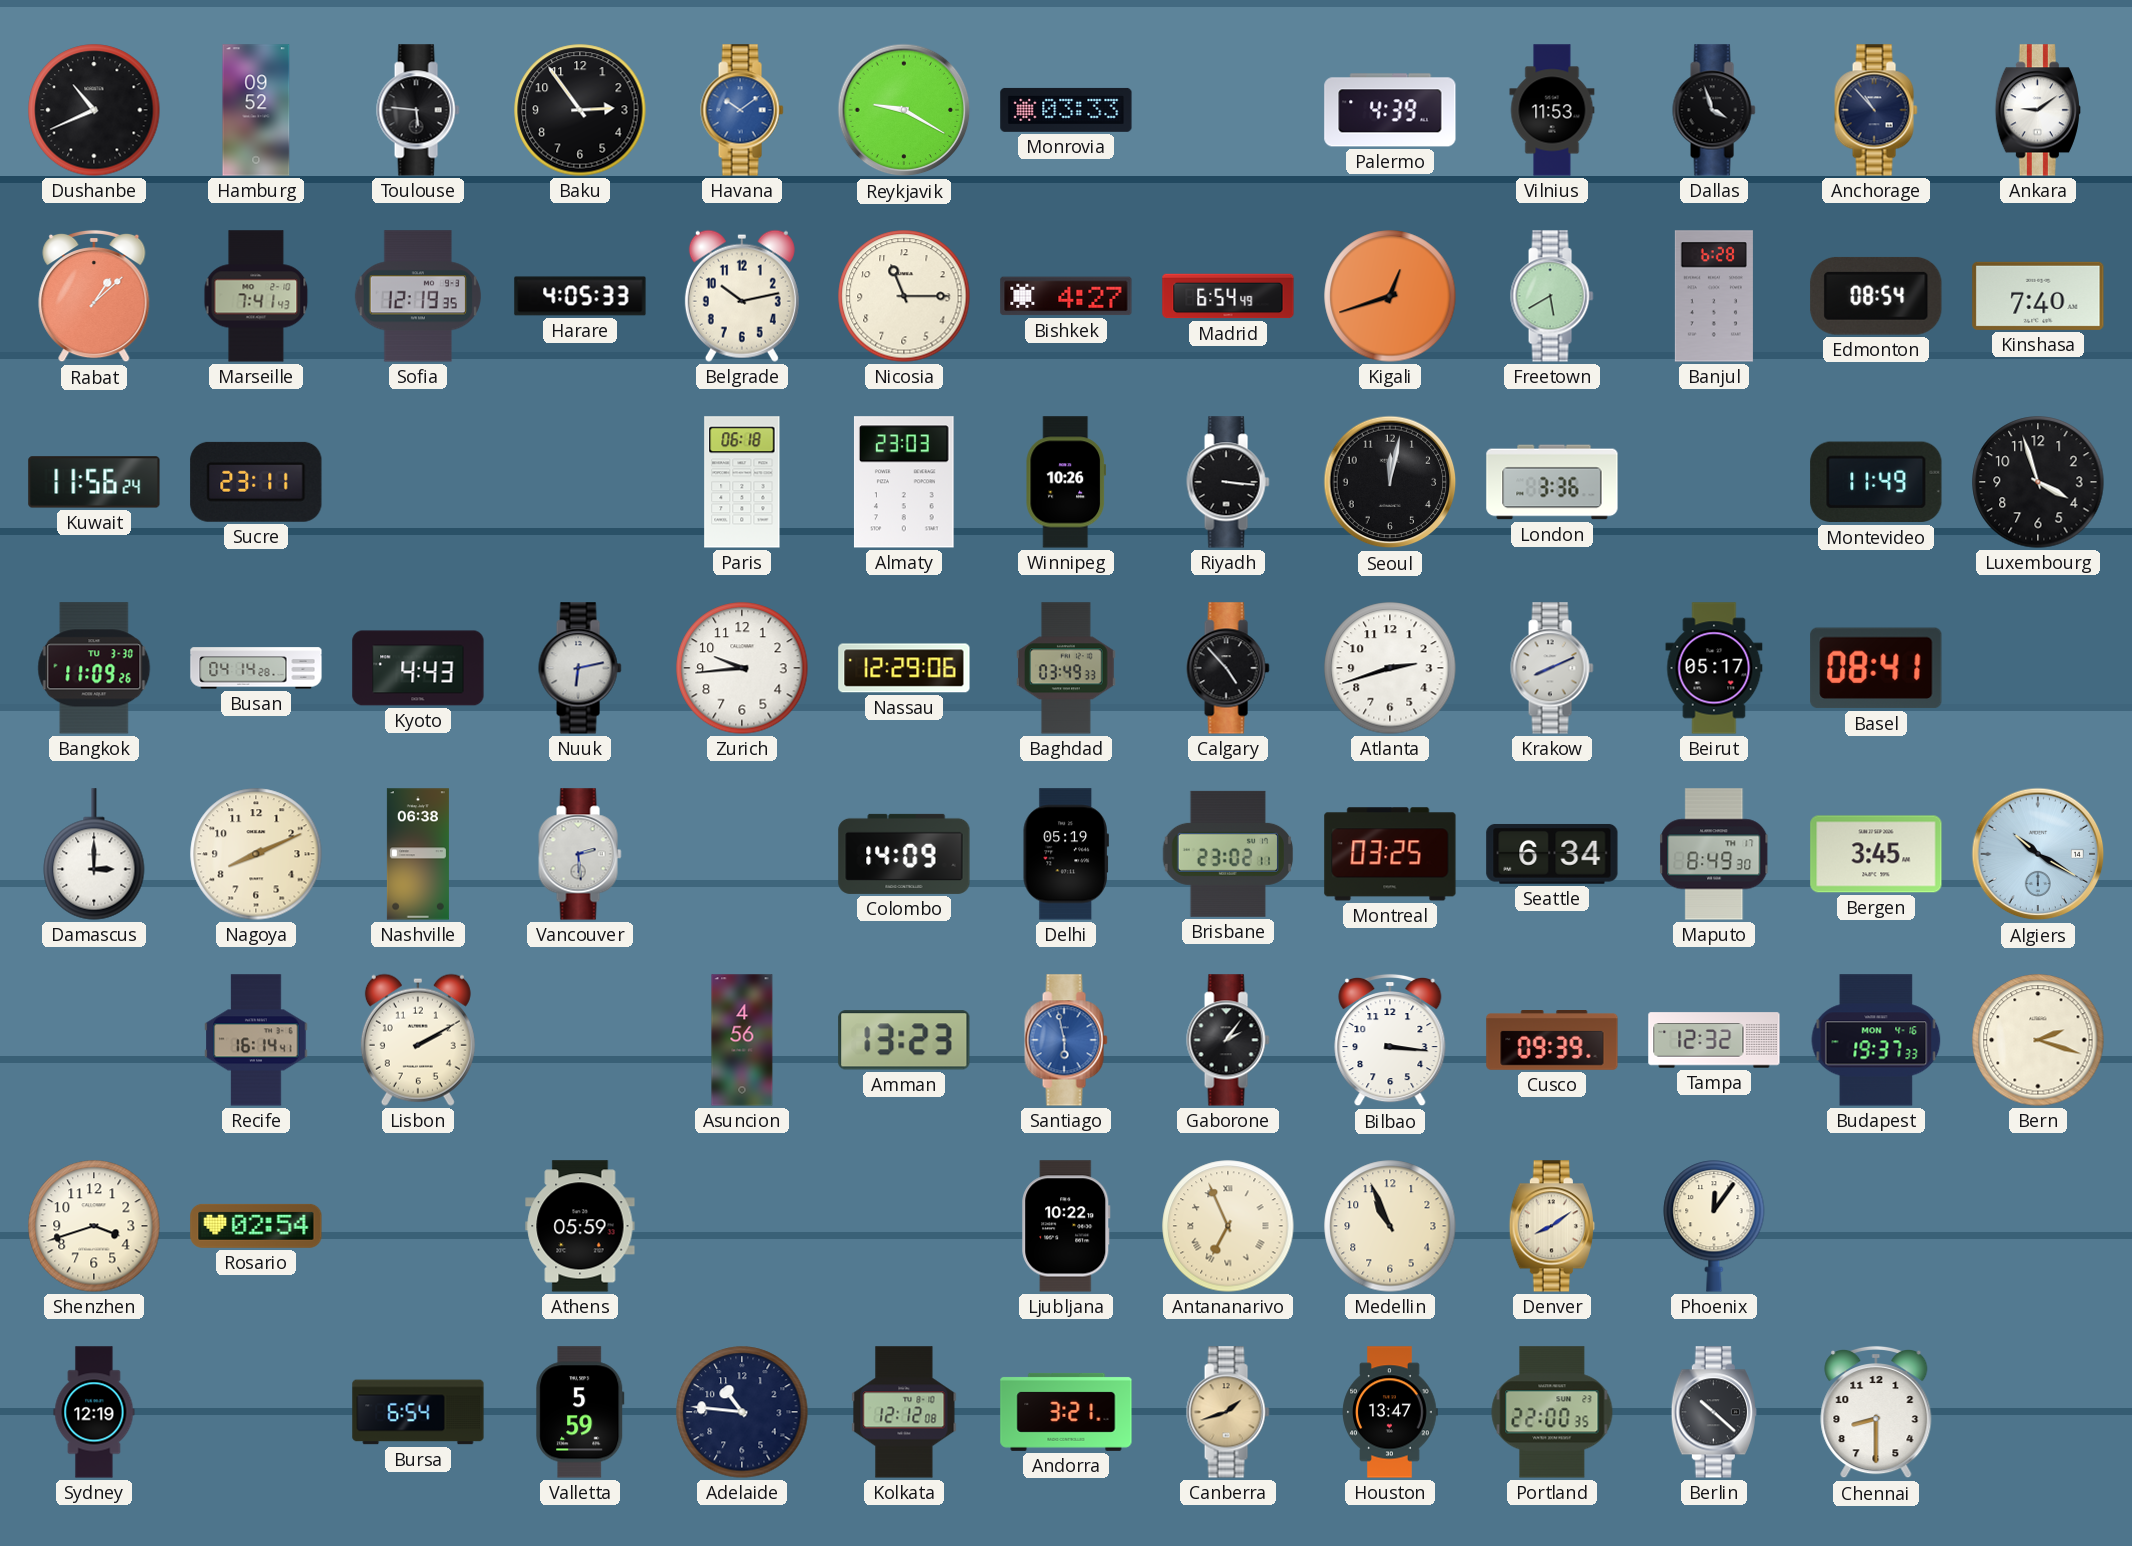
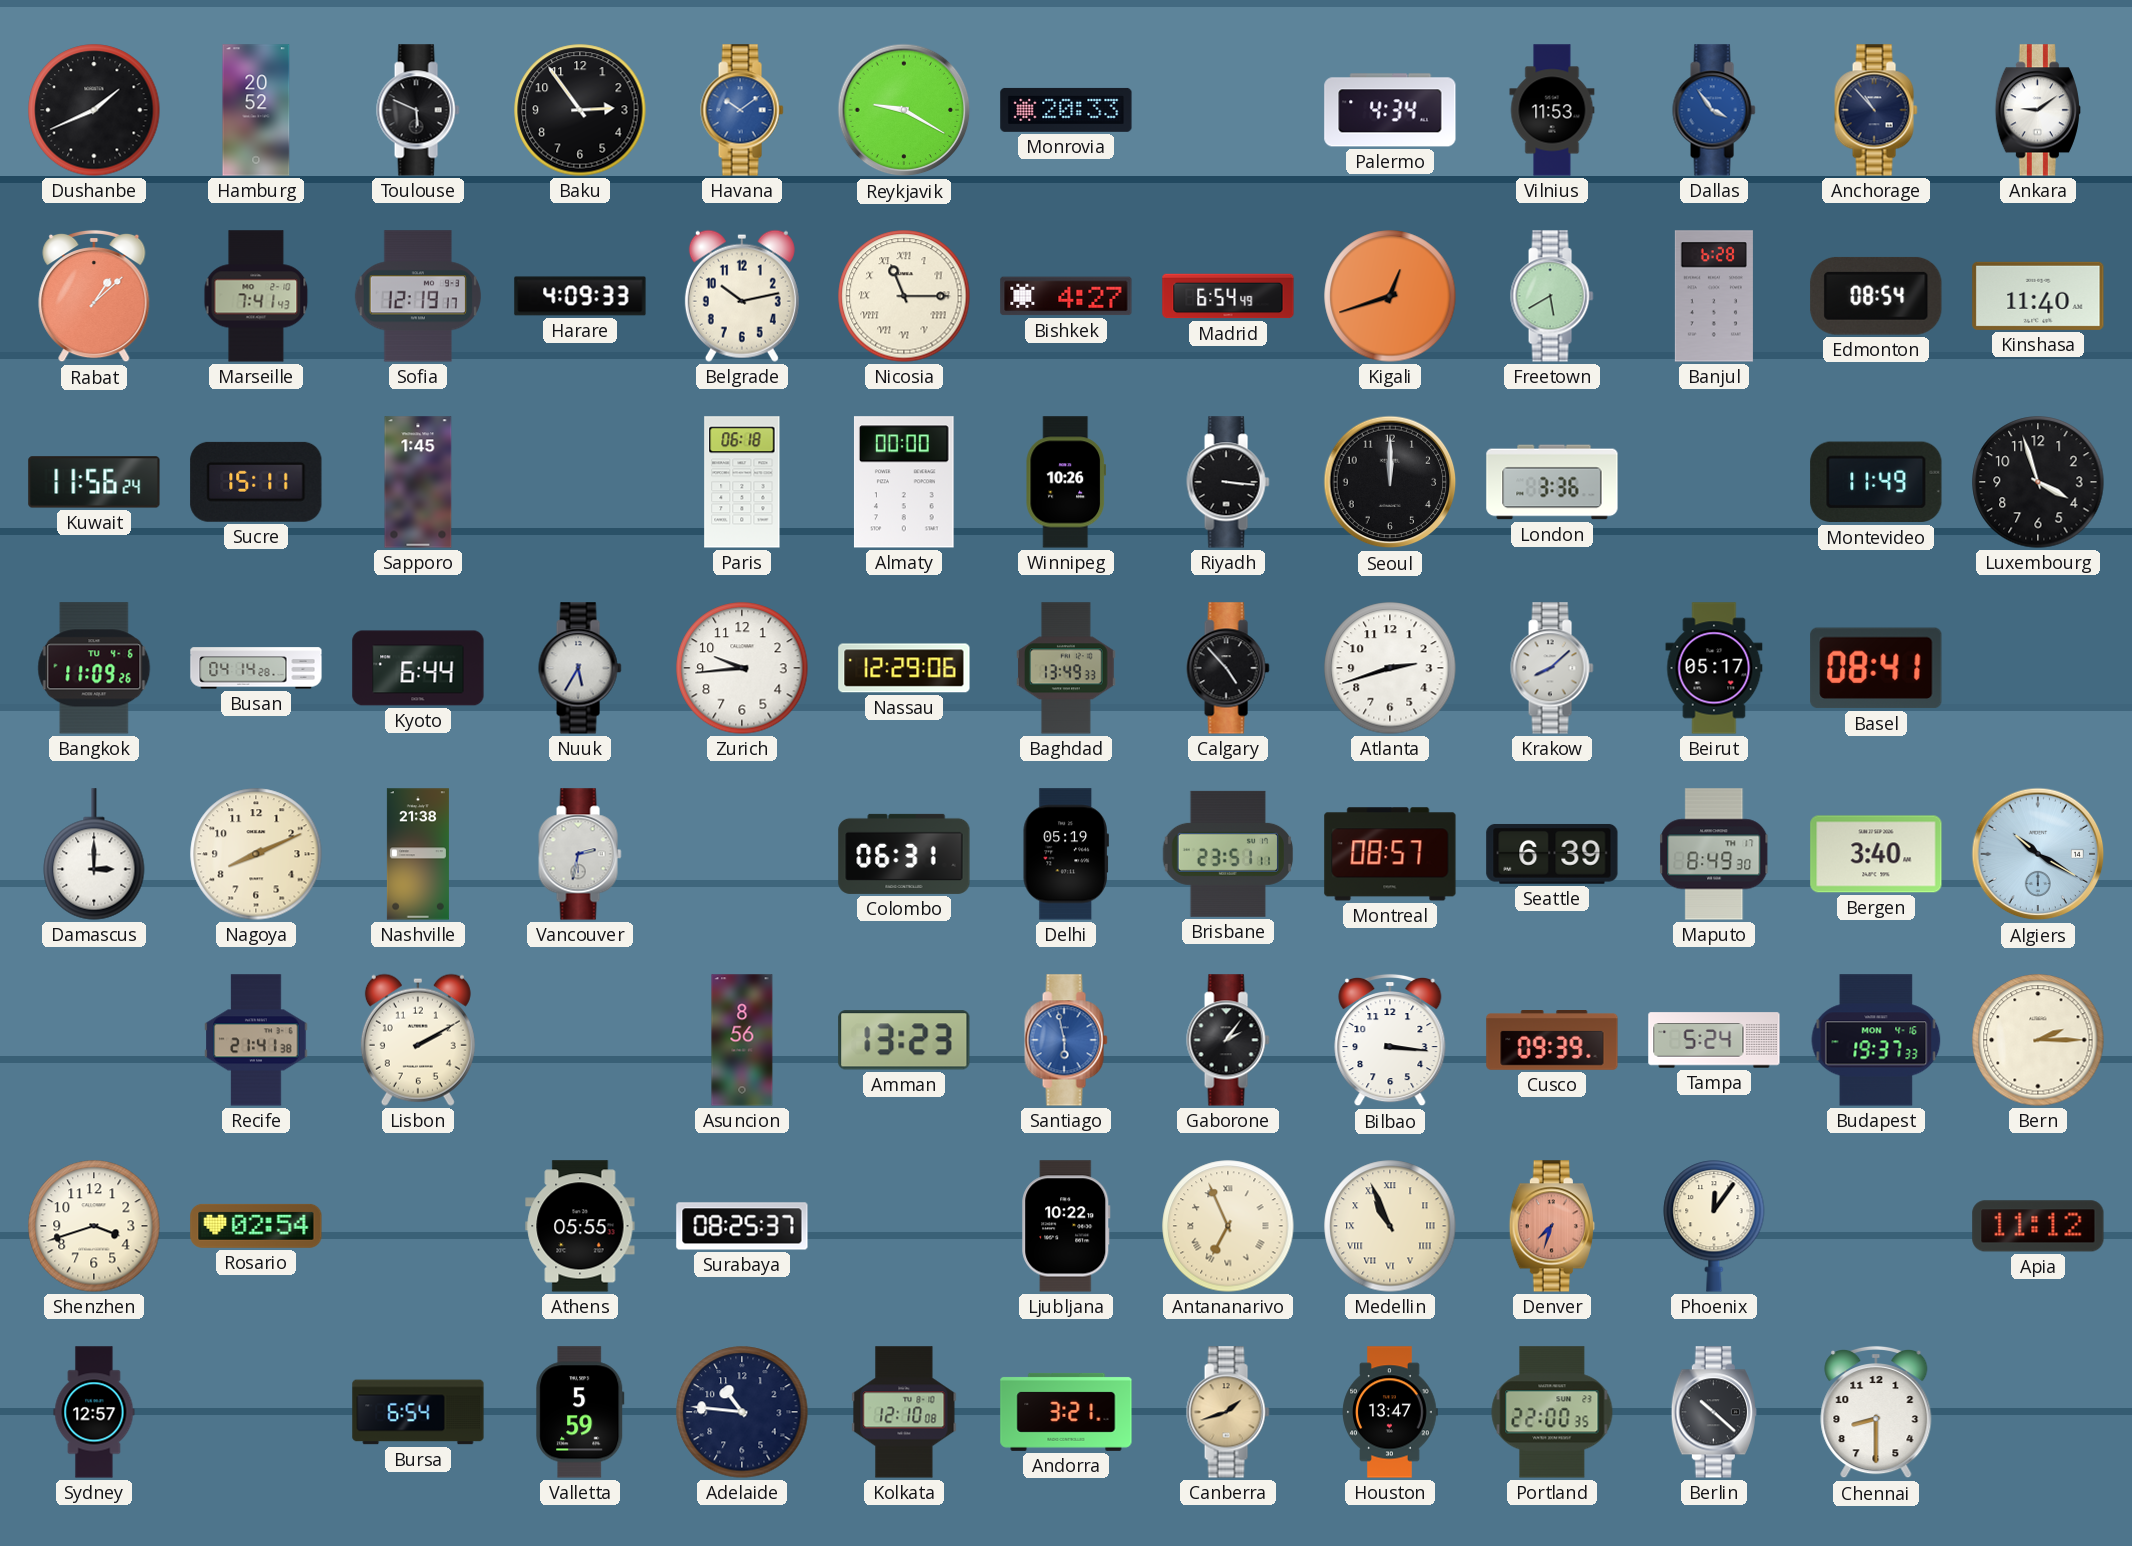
Dushanbe: 10:41 -> 1:41 (94, 110)
Hamburg: 09:52 -> 20:52 (256, 110)
Toulouse: 5:46 -> 5:49 (418, 110)
Monrovia: 03:33 -> 20:33 (1066, 110)
Palermo: 4:39 -> 4:34 (1390, 110)
Dallas: 3:57 -> 3:54 (1714, 110)
Dallas dial: black -> blue (1714, 110)
Sofia: 12:19:35 -> 12:19:17 (418, 296)
Harare: 4:05 -> 4:09 (580, 296)
Nicosia numerals: Arabic -> Roman (904, 296)
Kinshasa: 7:40 -> 11:40 (2038, 296)
Sucre: 23:11 -> 15:11 (256, 482)
Sapporo: none -> 1:45 (418, 482)
Almaty: 23:03 -> 00:00 (904, 482)
Seoul: 12:02 -> 12:00 (1390, 482)
Bangkok date: TU 3-30 -> TU 4-6 (94, 668)
Kyoto: 4:43 -> 6:44 (418, 668)
Nuuk: 6:13 -> 5:35 (580, 668)
Baghdad: 03:49 -> 13:49 (1067, 668)
Krakow: 8:11 -> 8:08 (1552, 668)
Nashville: 06:38 -> 21:38 (418, 854)
Vancouver: 2:29 -> 2:32 (580, 854)
Colombo: 14:09 -> 06:31 (904, 854)
Brisbane: 23:02 -> 23:51 (1227, 854)
Montreal: 03:25 -> 08:57 (1390, 854)
Seattle: 6:34 -> 6:39 (1552, 854)
Bergen: 3:45 -> 3:40 (1876, 854)
Recife: 16:14 -> 21:41 (256, 1040)
Asuncion: 4:56 -> 8:56 (742, 1040)
Tampa: 12:32 -> 5:24 (1714, 1040)
Bern: 2:18 -> 2:15 (2038, 1040)
Athens: 05:59 -> 05:55 (580, 1226)
Surabaya: none -> 08:25 (742, 1226)
Medellin numerals: Arabic -> Roman (1390, 1226)
Denver: 8:09 -> 7:33 (1552, 1226)
Denver dial: cream -> salmon (1552, 1226)
Apia: none -> 11:12 (2038, 1226)
Sydney: 12:19 -> 12:57 (94, 1412)
Kolkata: 12:12 -> 12:10 (904, 1412)
